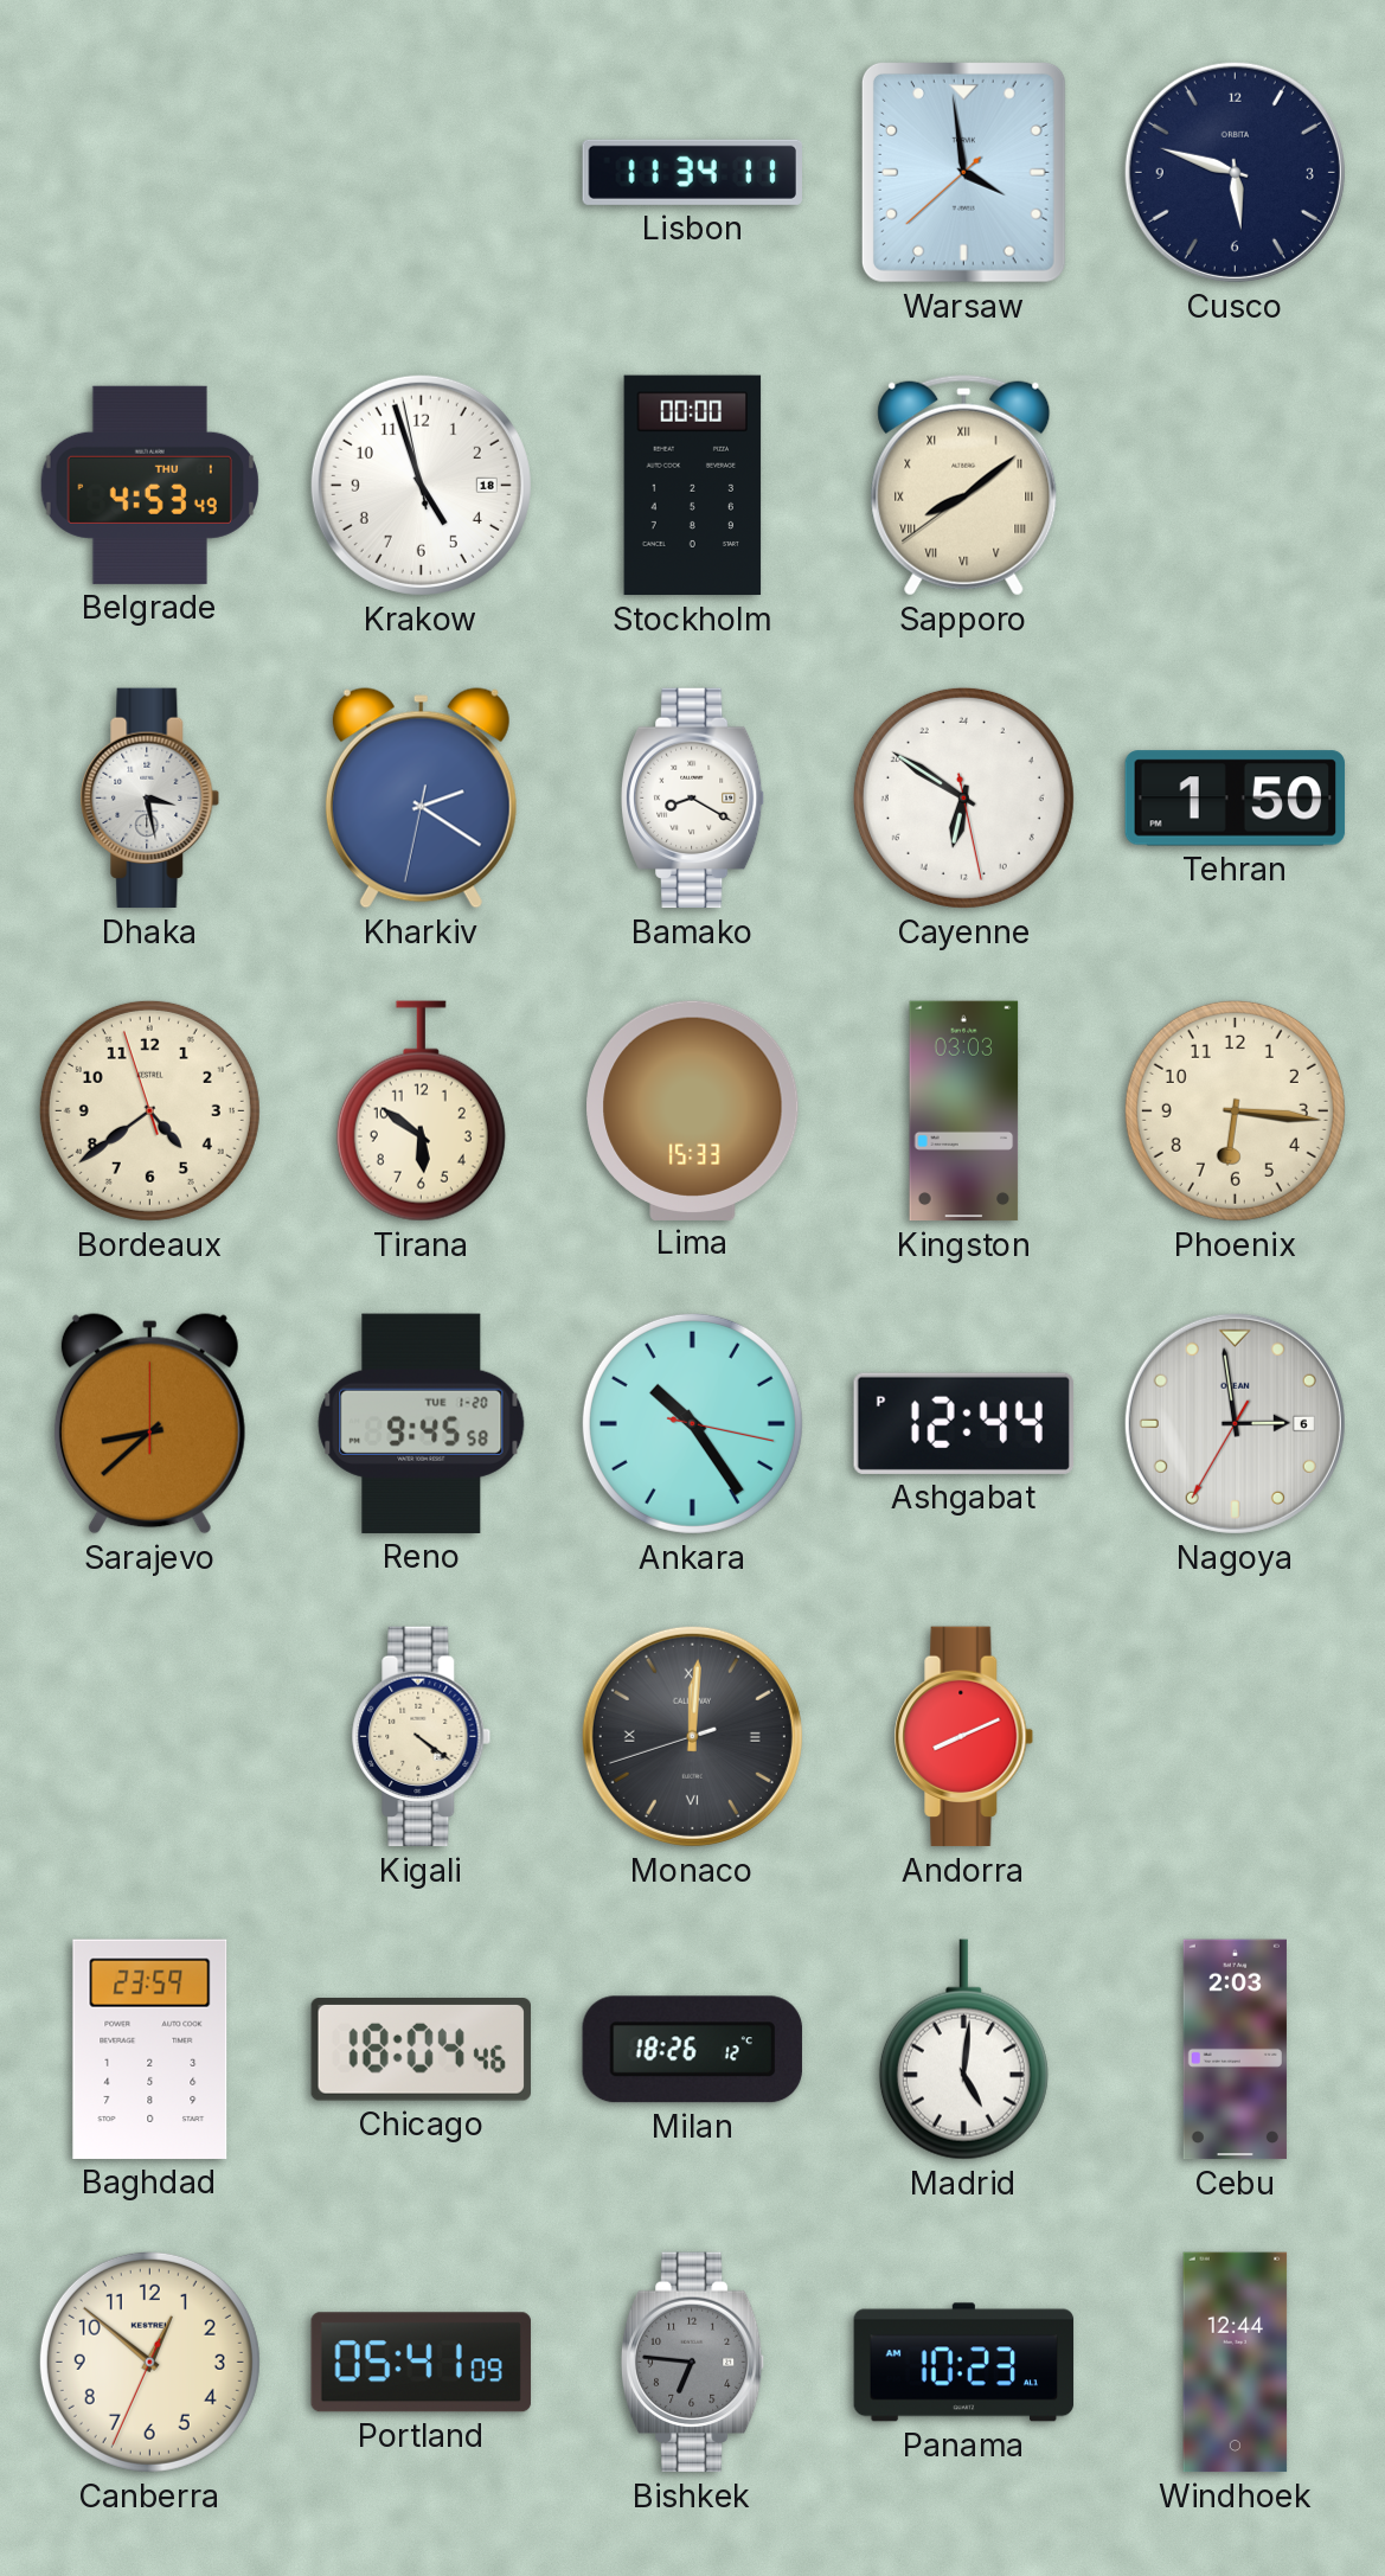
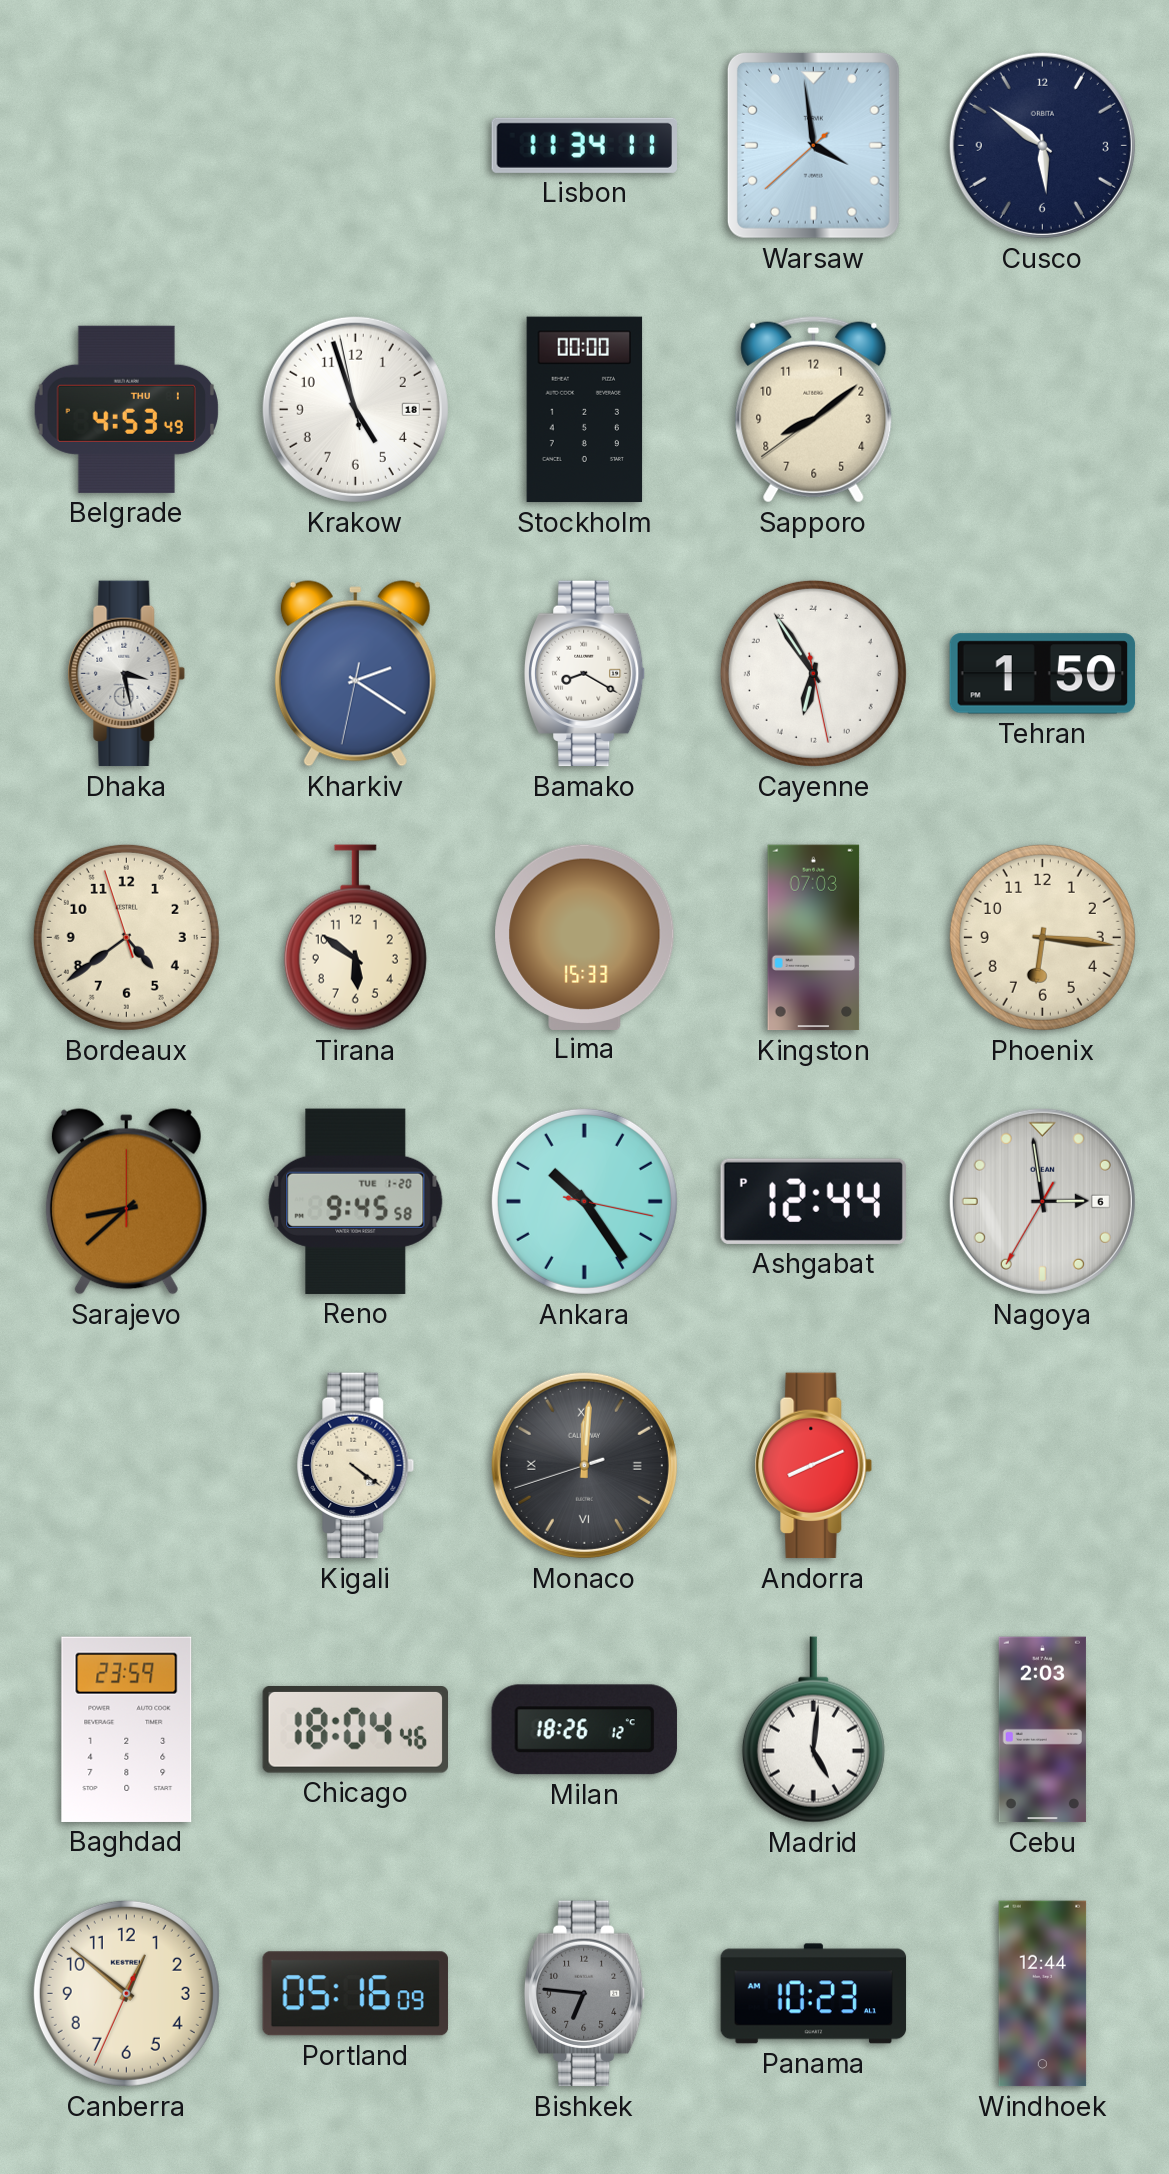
Cusco: 5:48 -> 5:51 (1042, 145)
Sapporo numerals: Roman -> Arabic (814, 409)
Cayenne: 12:50 -> 12:54 (813, 673)
Kingston: 03:03 -> 07:03 (814, 938)
Portland: 05:41 -> 05:16 (355, 1994)
